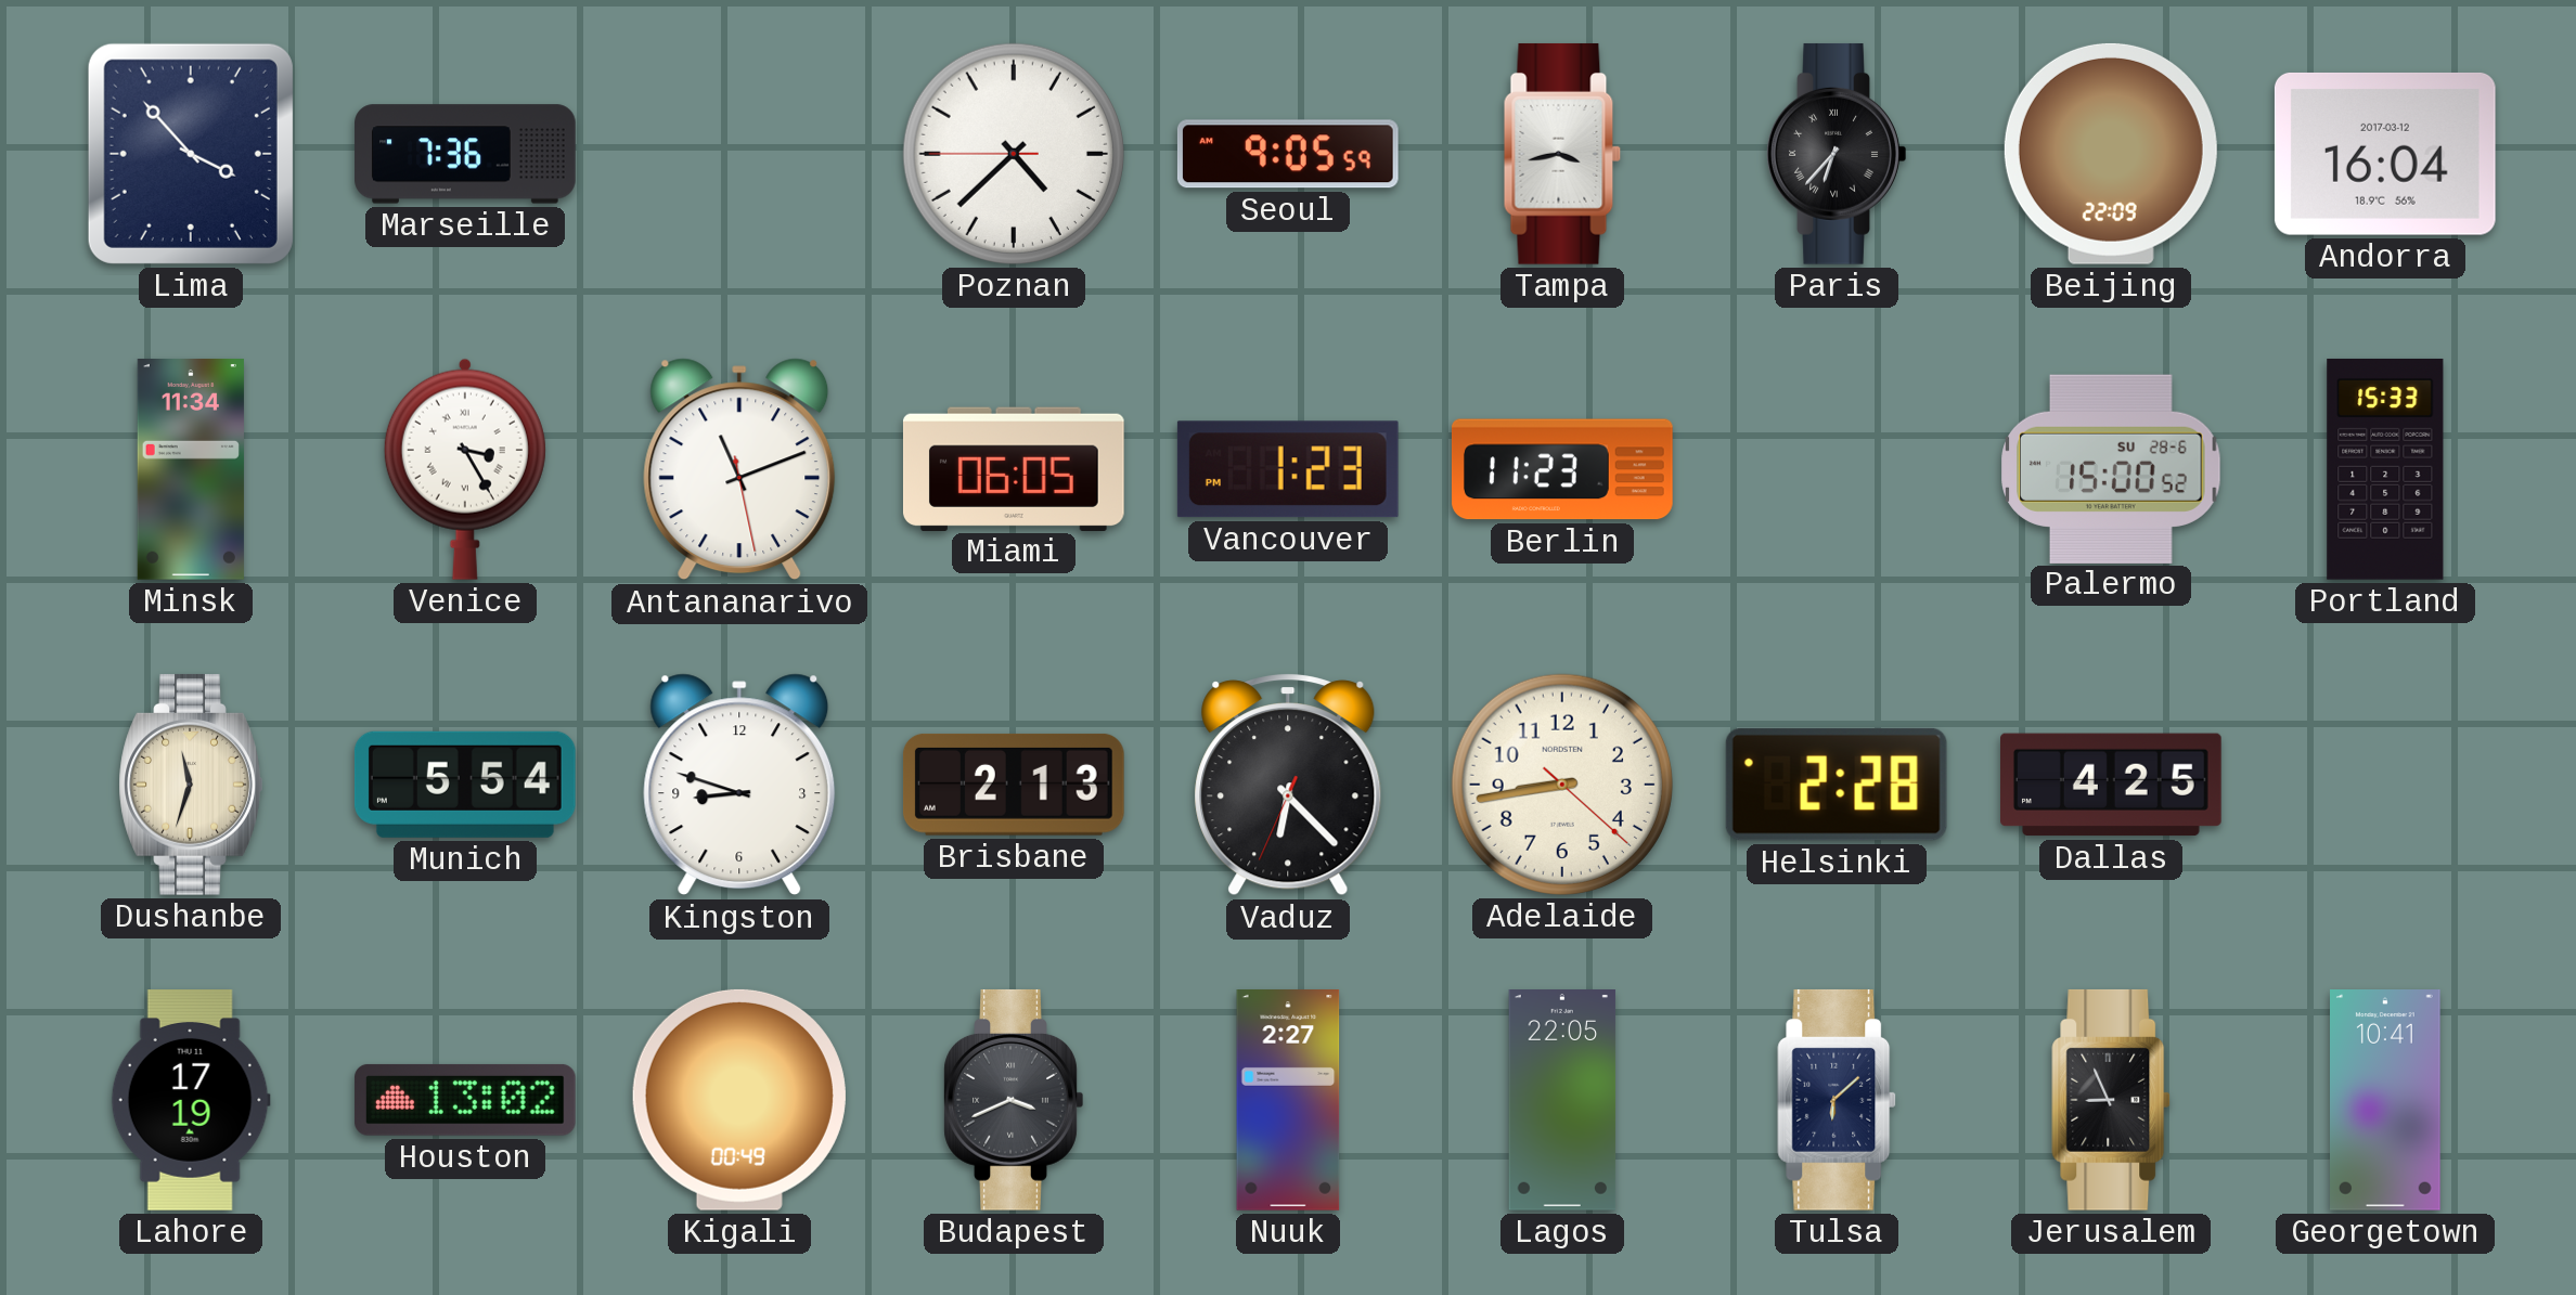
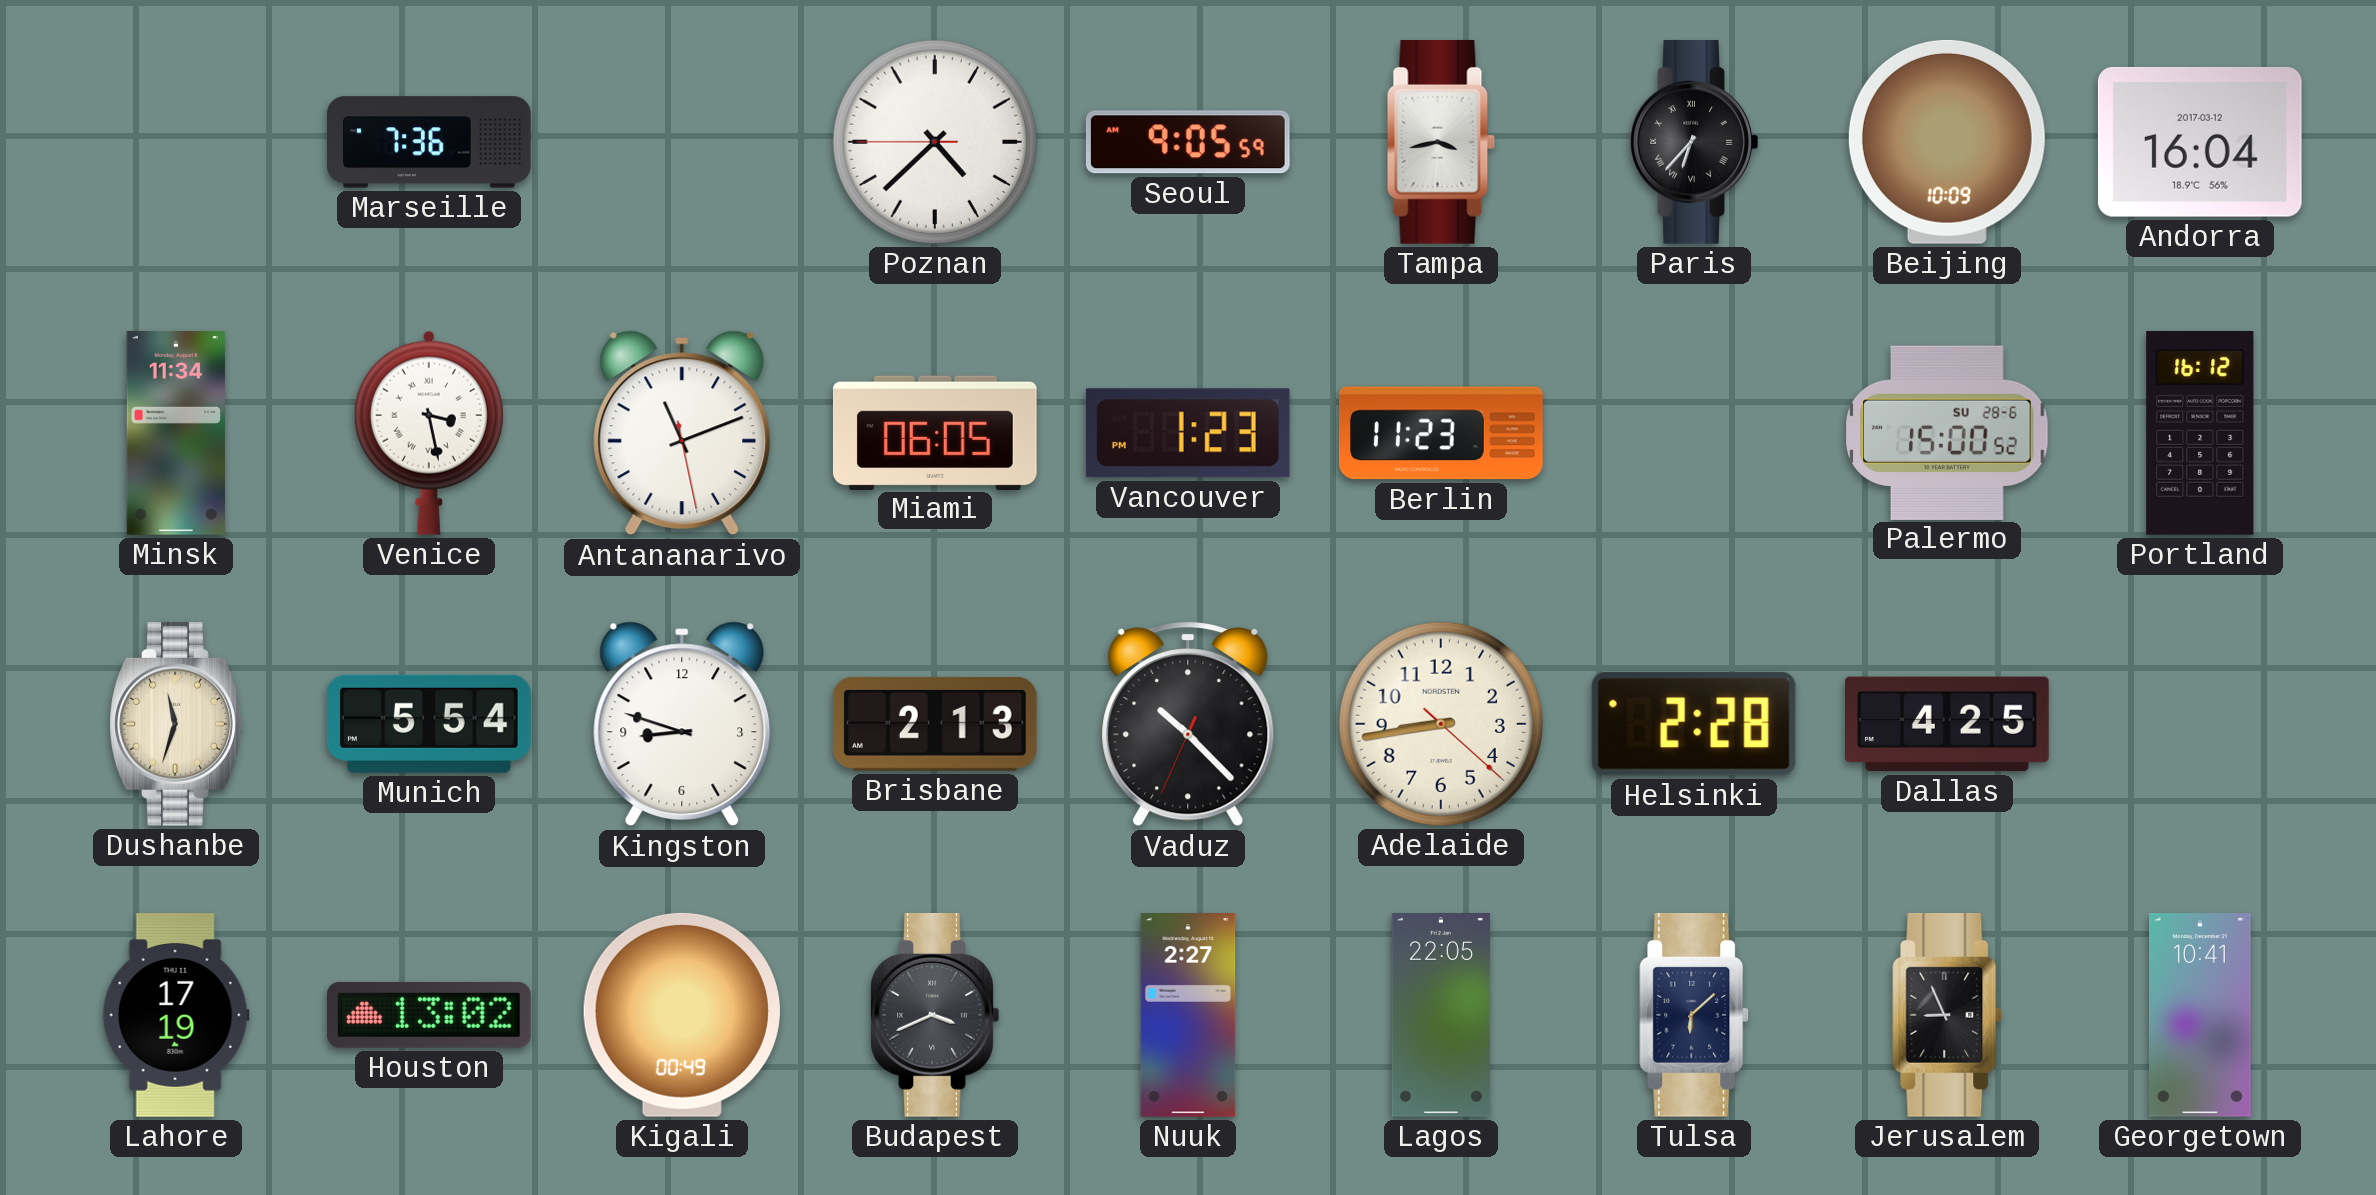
Lima: 3:53 -> none (191, 154)
Beijing: 22:09 -> 10:09 (1947, 142)
Venice: 3:25 -> 3:28 (429, 433)
Portland: 15:33 -> 16:12 (2200, 433)
Vaduz: 6:22 -> 10:22 (1188, 724)
